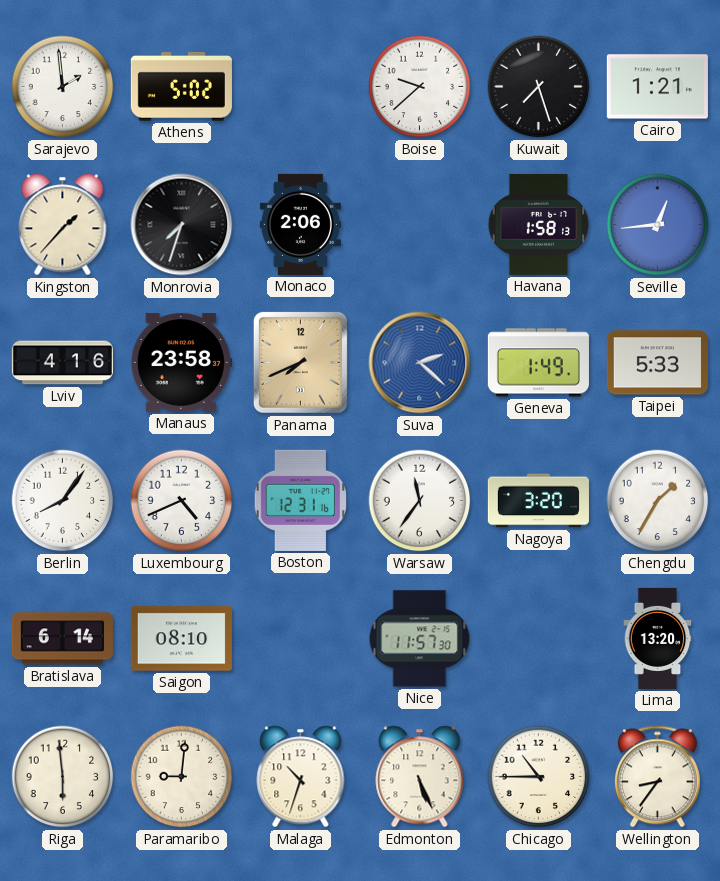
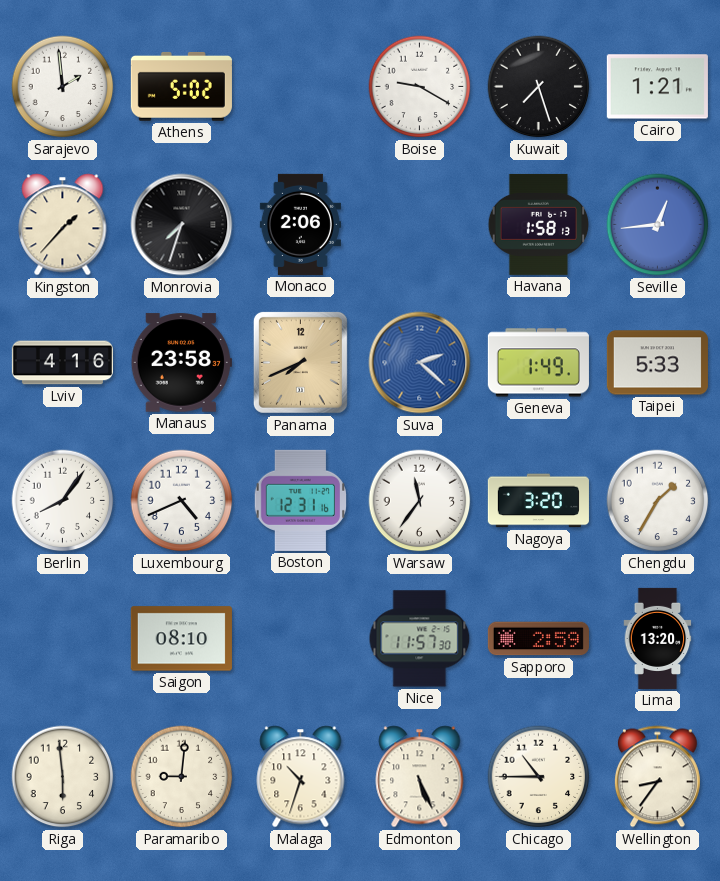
Boise: 9:38 -> 9:20 (420, 87)
Bratislava: 6:14 -> none (62, 639)
Sapporo: none -> 2:59 (538, 639)
